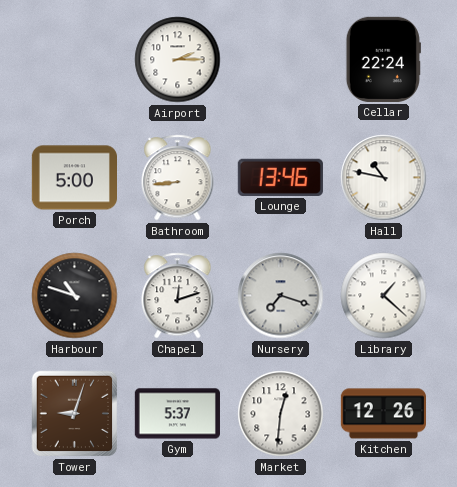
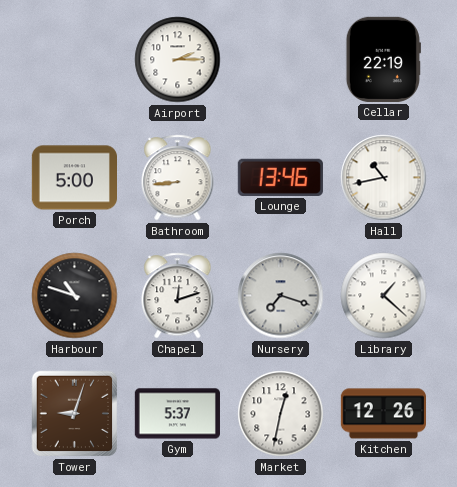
Cellar: 22:24 -> 22:19 (383, 59)
Hall: 10:47 -> 10:43 (384, 178)
Market: 12:31 -> 12:32 (281, 414)
